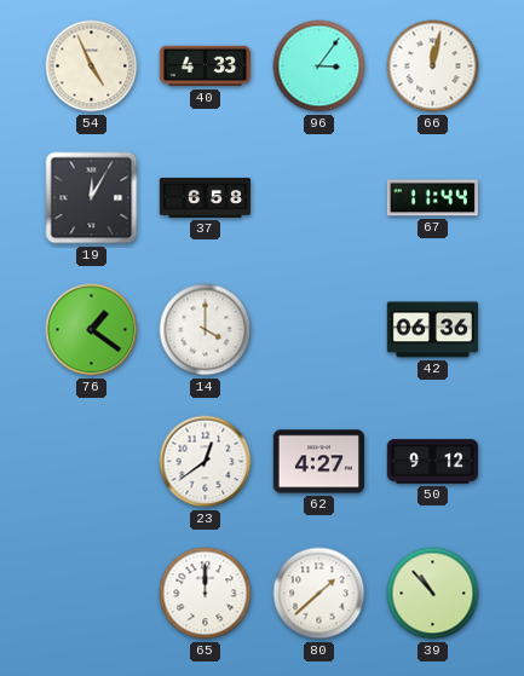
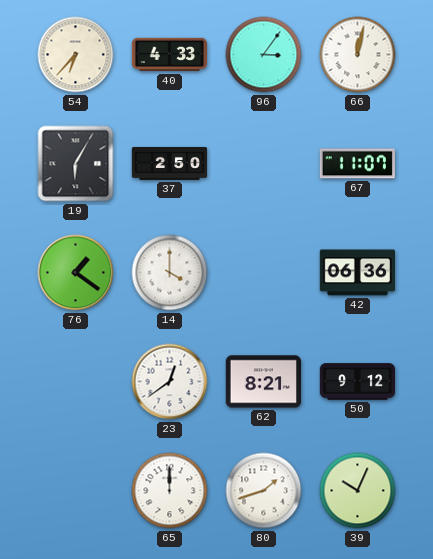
54: 4:56 -> 6:37 (76, 55)
19: 12:05 -> 6:05 (76, 164)
37: 6:58 -> 2:50 (170, 164)
67: 11:44 -> 11:07 (357, 164)
62: 4:27 -> 8:21 (263, 382)
80: 1:38 -> 1:42 (264, 491)
39: 10:53 -> 10:04 (358, 491)
